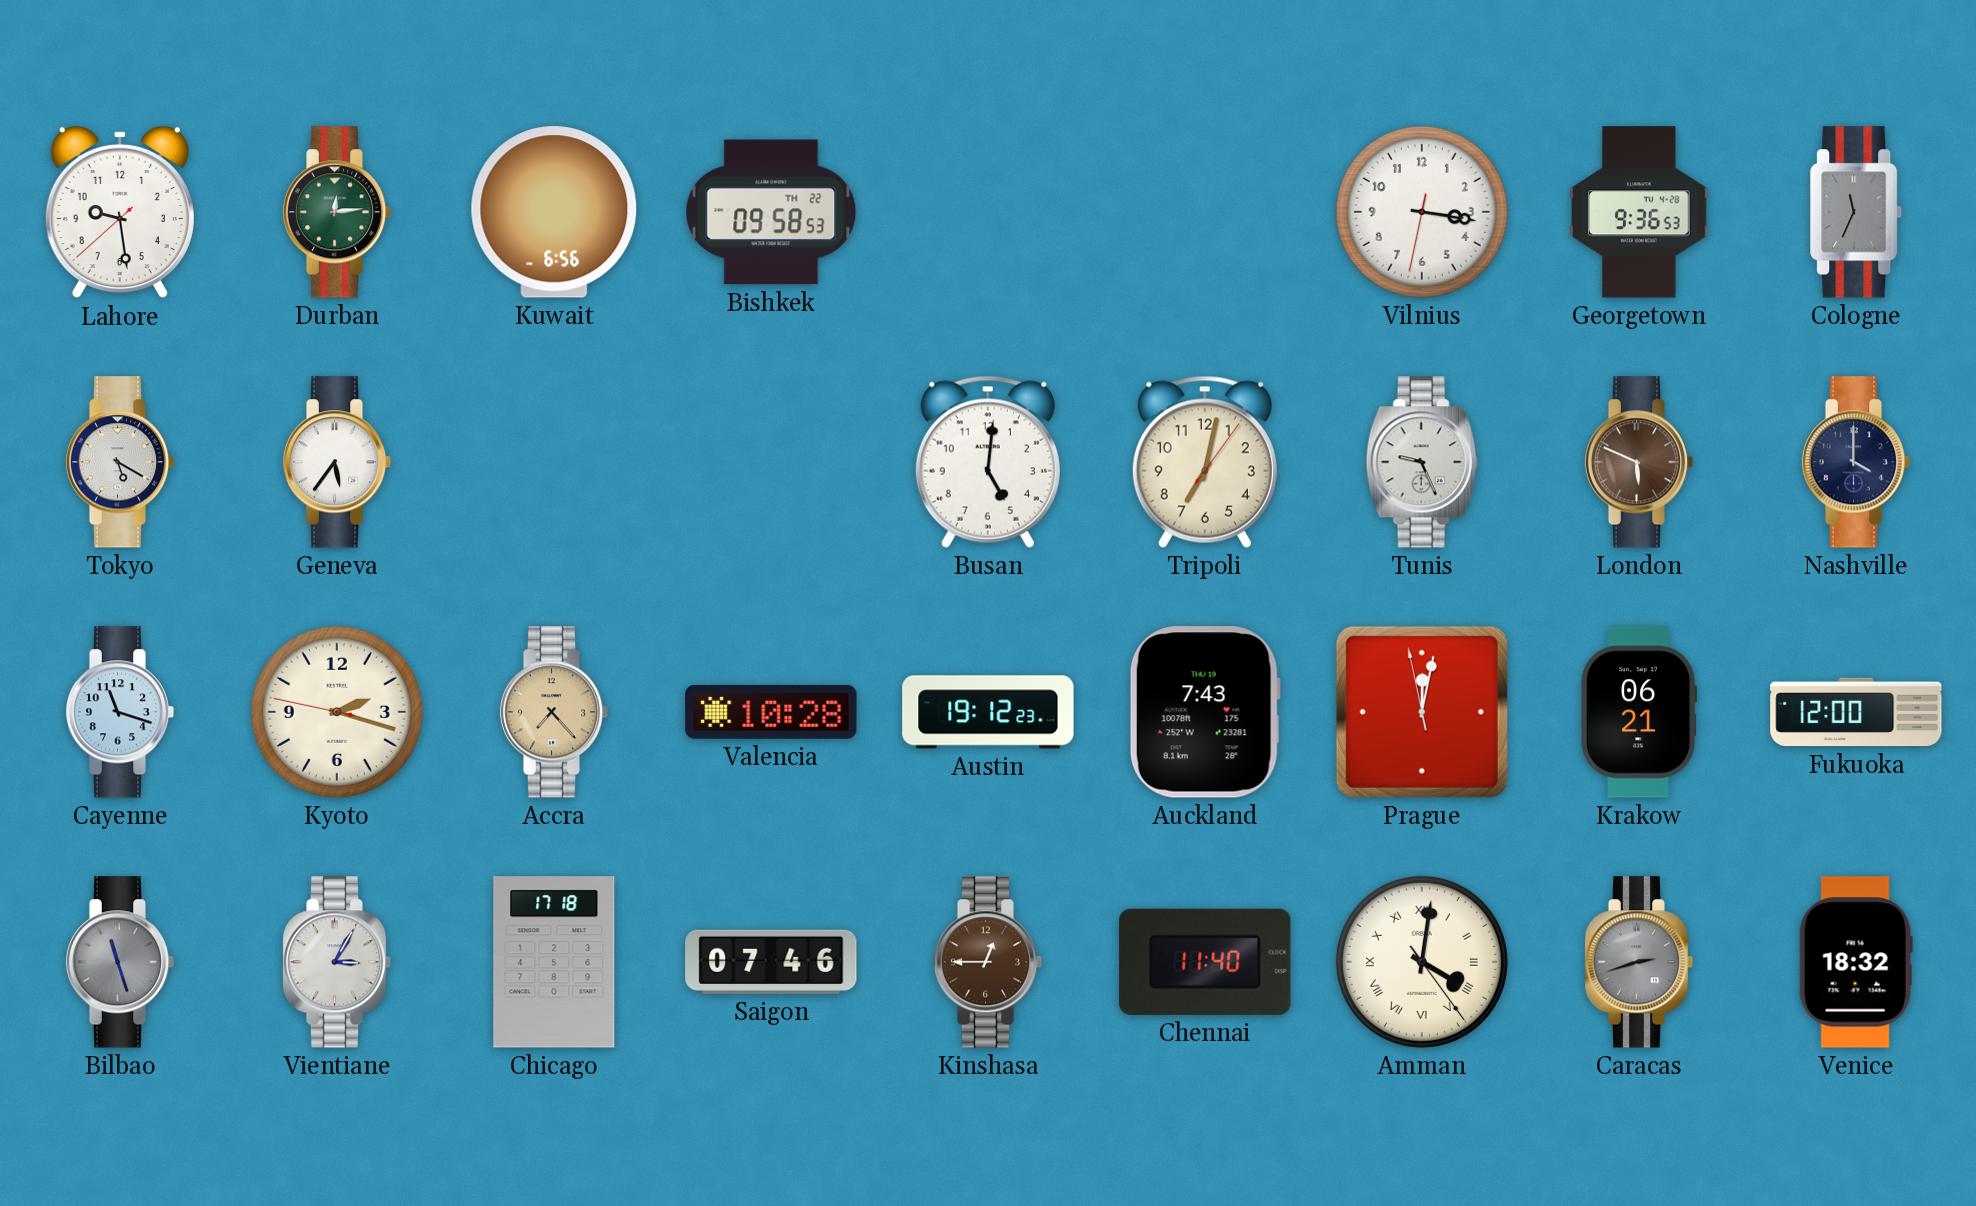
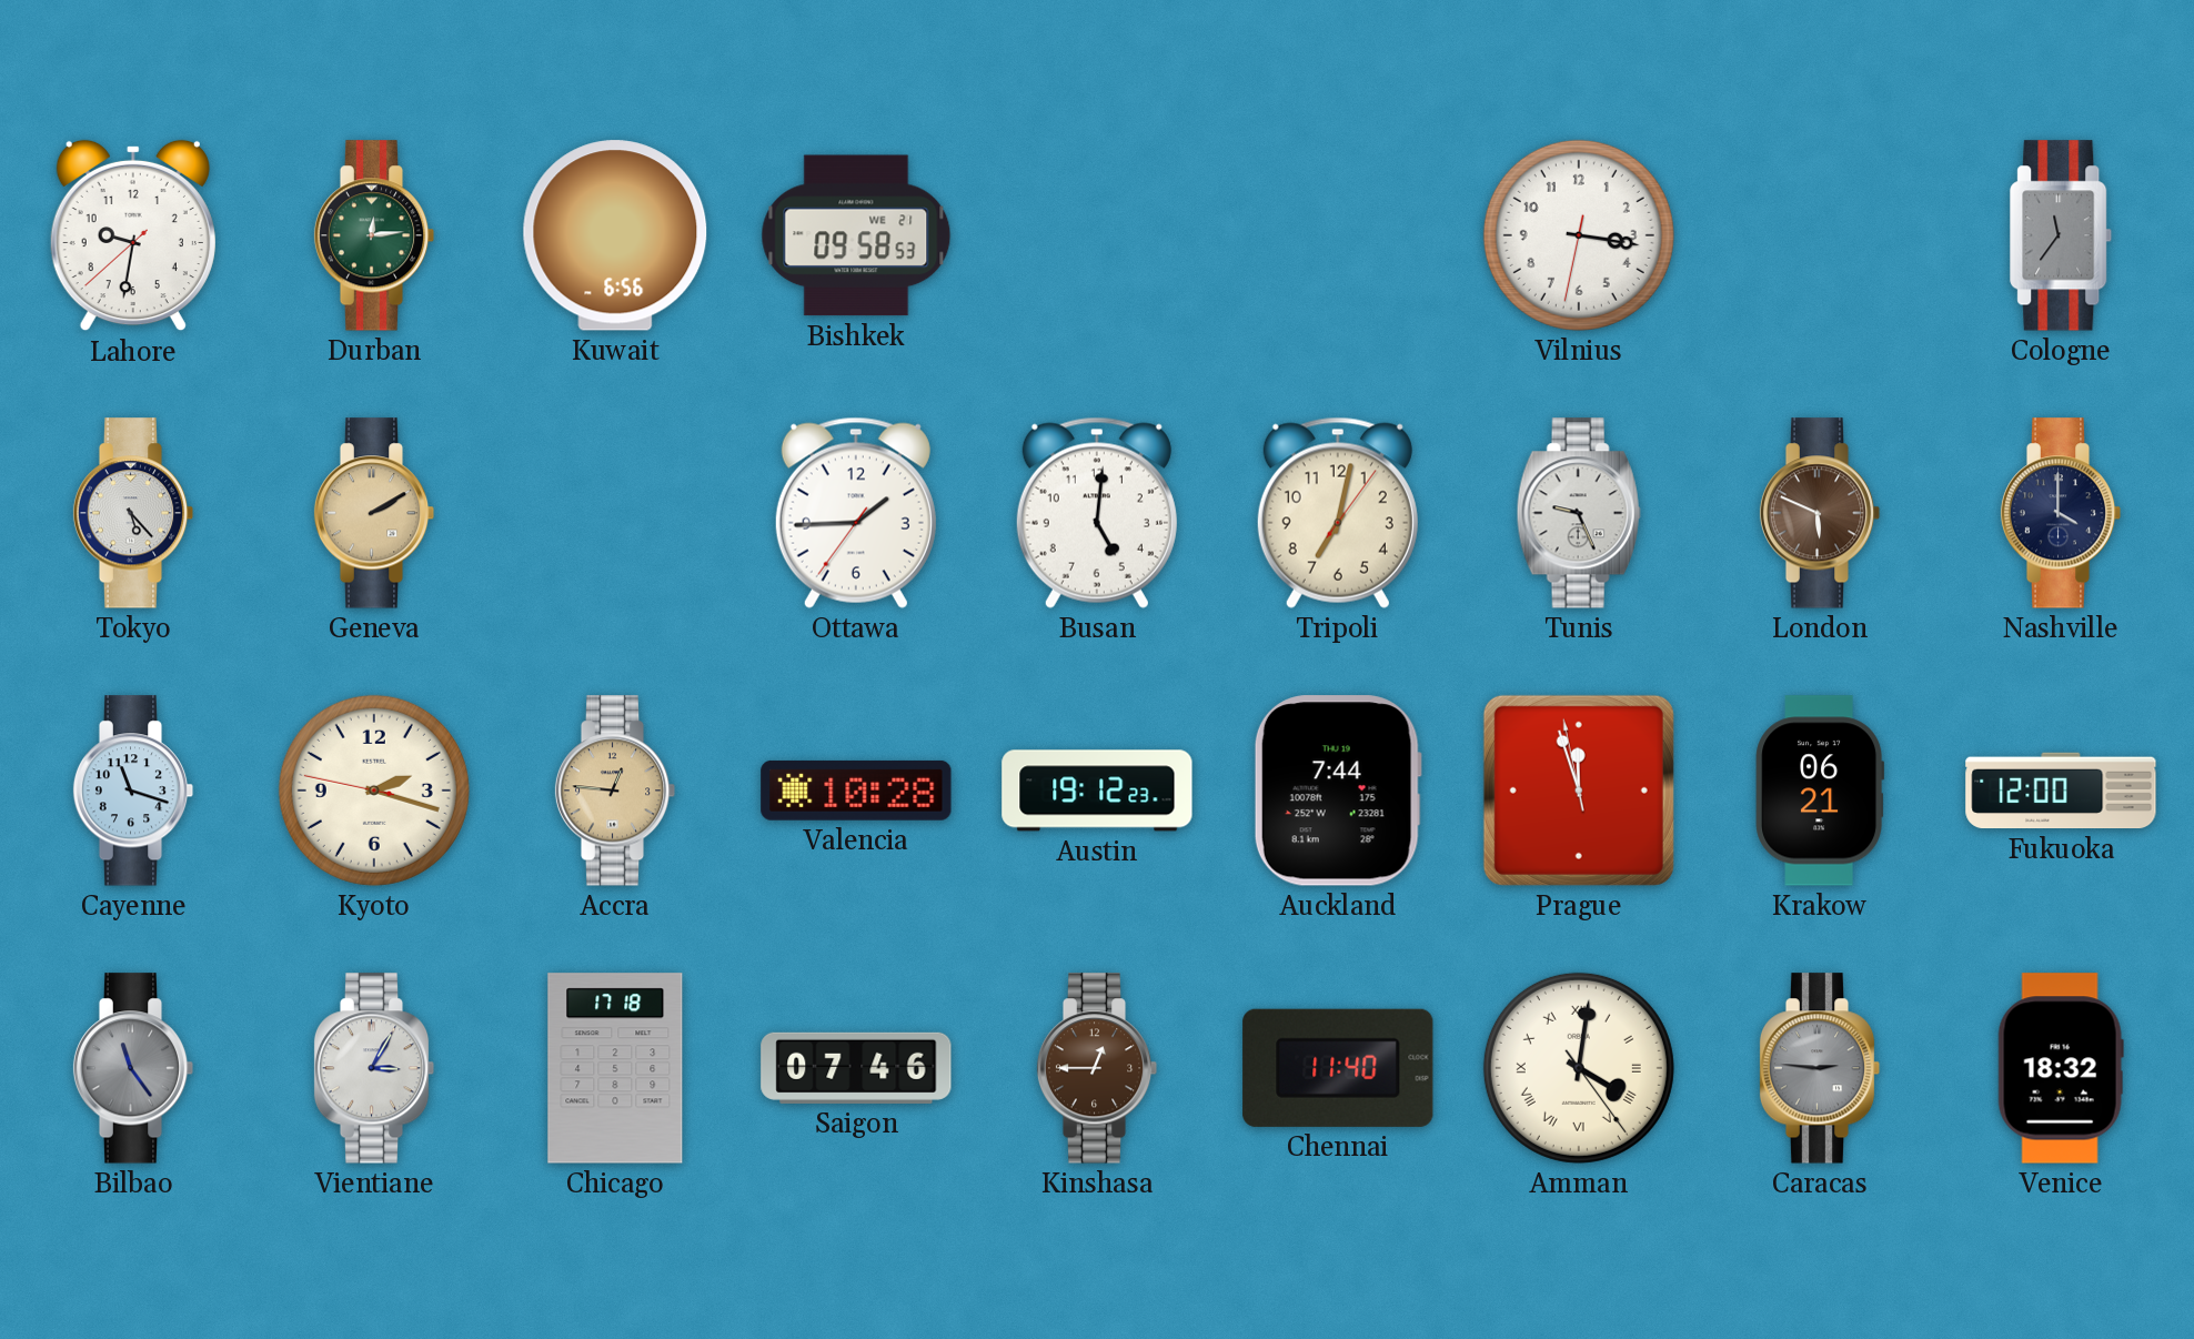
Lahore: 9:28 -> 9:31 (133, 235)
Bishkek date: TH 22 -> WE 21 (856, 235)
Georgetown: 9:36 -> none (1639, 212)
Cologne: 11:34 -> 11:36 (2062, 235)
Tokyo: 5:20 -> 5:23 (133, 513)
Geneva: 5:36 -> 2:10 (374, 513)
Geneva dial: white -> champagne (374, 513)
Ottawa: none -> 1:44 (856, 513)
Accra: 7:23 -> 12:46 (615, 791)
Auckland: 7:43 -> 7:44 (1338, 791)
Prague: 12:01 -> 11:56 (1579, 791)
Bilbao: 11:27 -> 11:24 (133, 1068)
Caracas: 2:42 -> 2:46 (1820, 1068)
